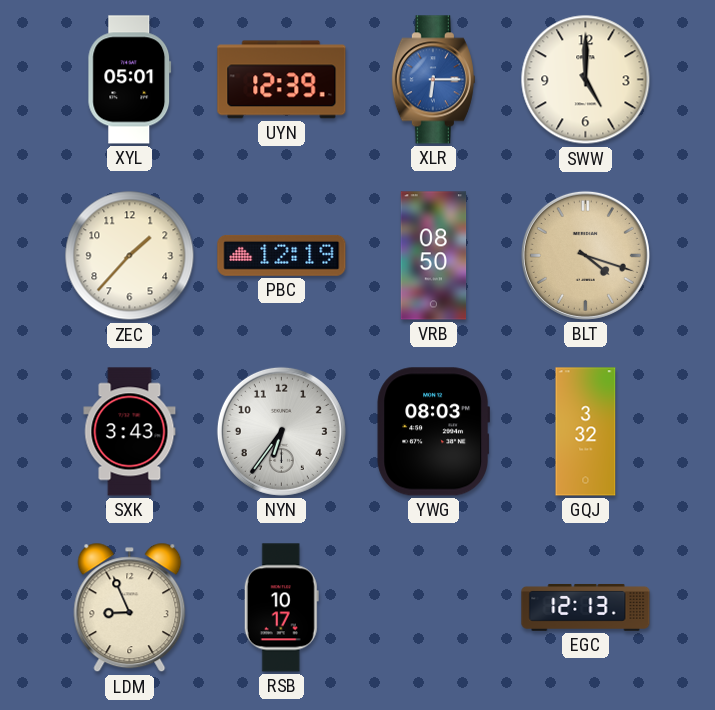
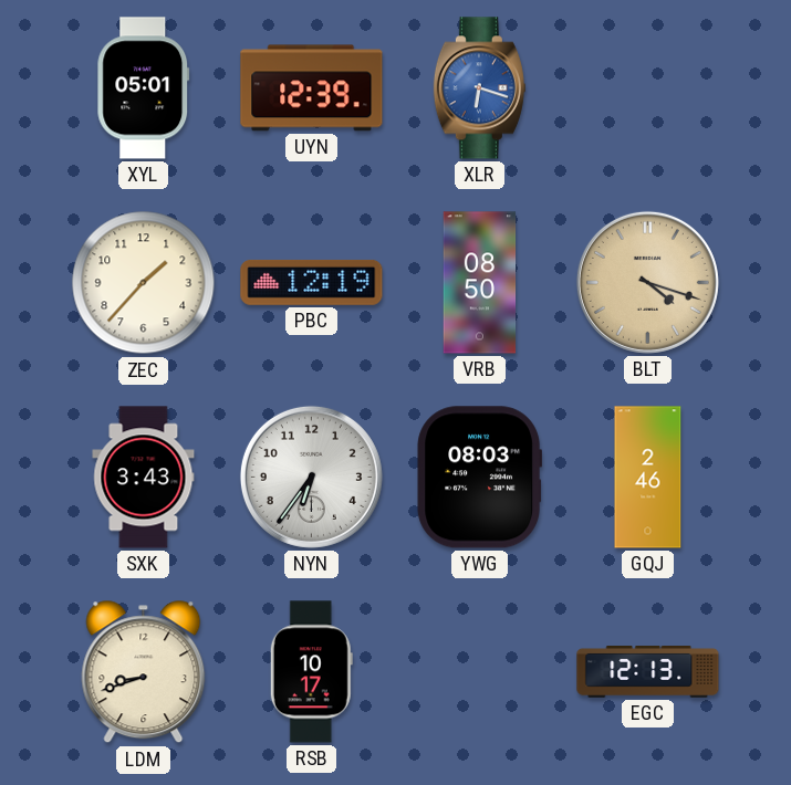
XLR: 6:15 -> 6:18 (479, 88)
SWW: 5:00 -> none (586, 80)
GQJ: 3:32 -> 2:46 (648, 478)
LDM: 8:56 -> 8:42 (144, 672)
